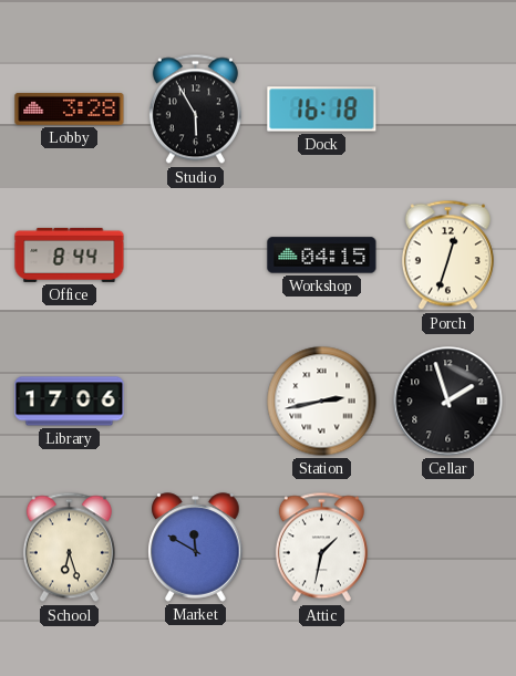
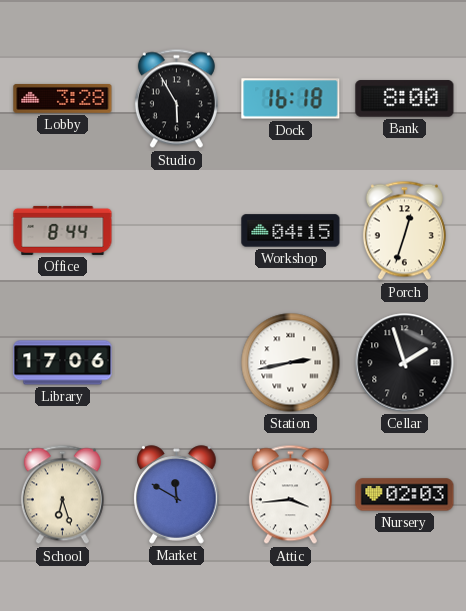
Bank: none -> 8:00 (405, 99)
Attic: 1:32 -> 3:44 (290, 495)
Nursery: none -> 02:03 (405, 495)
